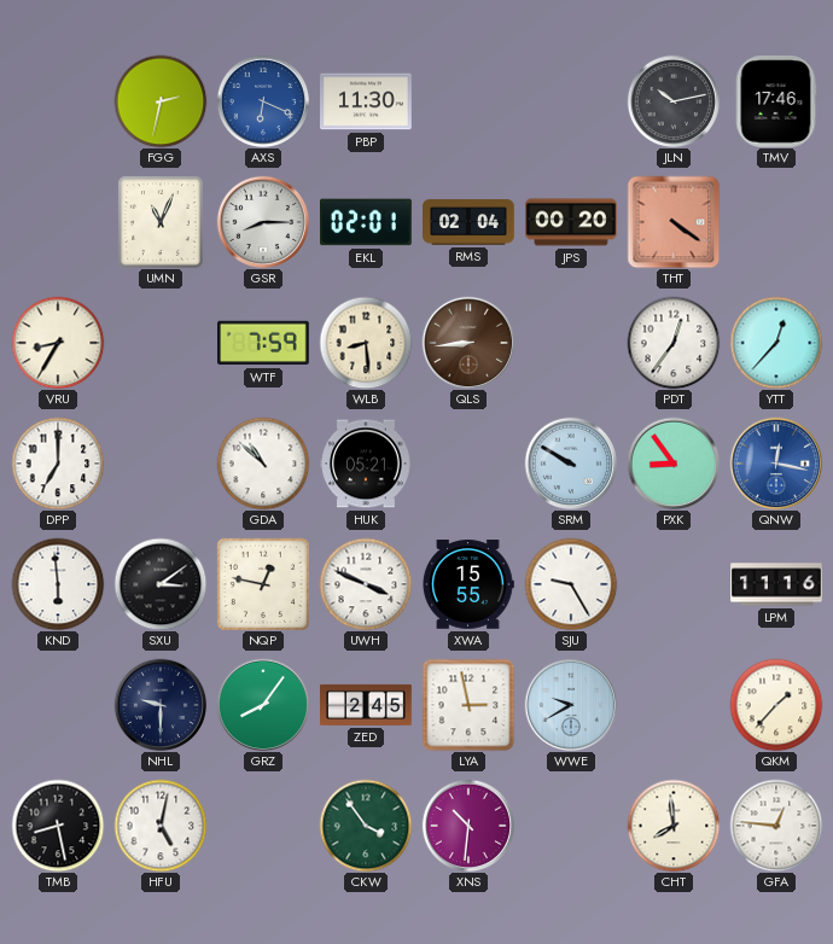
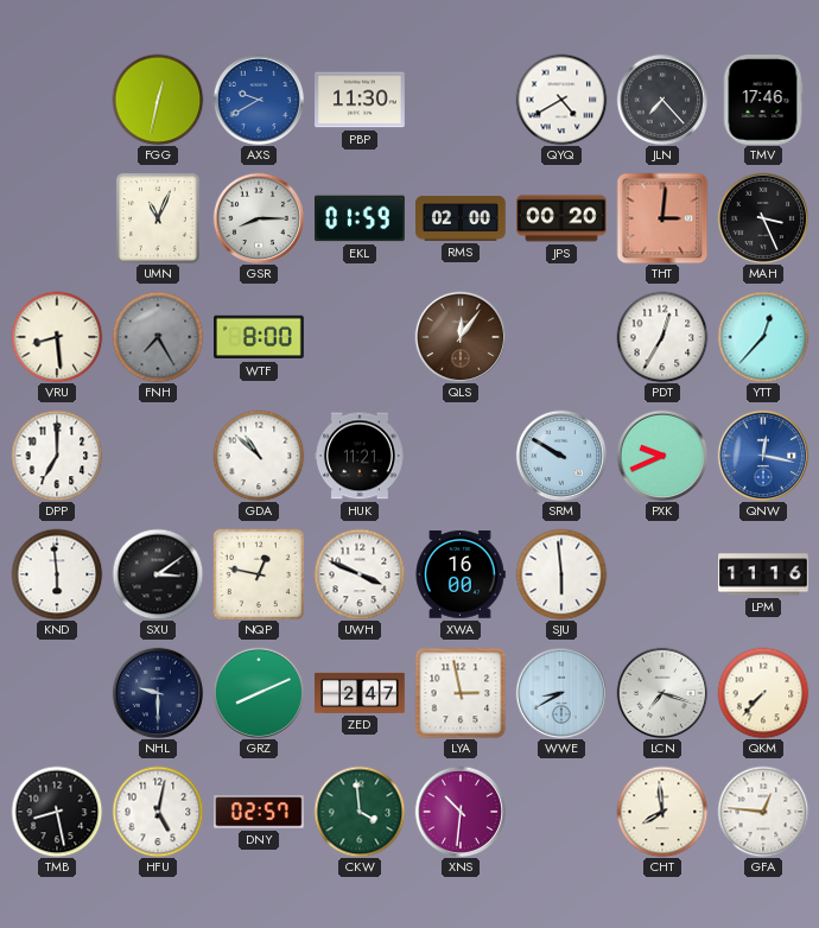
FGG: 2:32 -> 12:32 (158, 100)
AXS: 6:19 -> 9:40 (259, 100)
QYQ: none -> 4:40 (561, 100)
JLN: 10:13 -> 7:23 (662, 100)
EKL: 02:01 -> 01:59 (361, 218)
RMS: 02:04 -> 02:00 (462, 218)
THT: 4:21 -> 3:01 (662, 218)
MAH: none -> 3:26 (763, 218)
VRU: 8:35 -> 8:29 (57, 337)
FNH: none -> 7:25 (158, 337)
WTF: 7:59 -> 8:00 (260, 337)
WLB: 8:29 -> none (366, 343)
QLS: 8:44 -> 12:06 (461, 337)
PDT: 12:36 -> 12:35 (662, 337)
HUK: 05:21 -> 11:21 (361, 456)
PXK: 8:54 -> 9:41 (662, 456)
XWA: 15:55 -> 16:00 (461, 574)
SJU: 9:25 -> 5:59 (561, 574)
GRZ: 8:06 -> 8:11 (259, 693)
ZED: 2:45 -> 2:47 (361, 693)
WWE: 9:40 -> 8:40 (561, 693)
LCN: none -> 7:18 (662, 693)
QKM: 1:37 -> 7:37 (763, 693)
DNY: none -> 02:57 (260, 812)
CKW: 3:54 -> 3:59 (360, 812)
